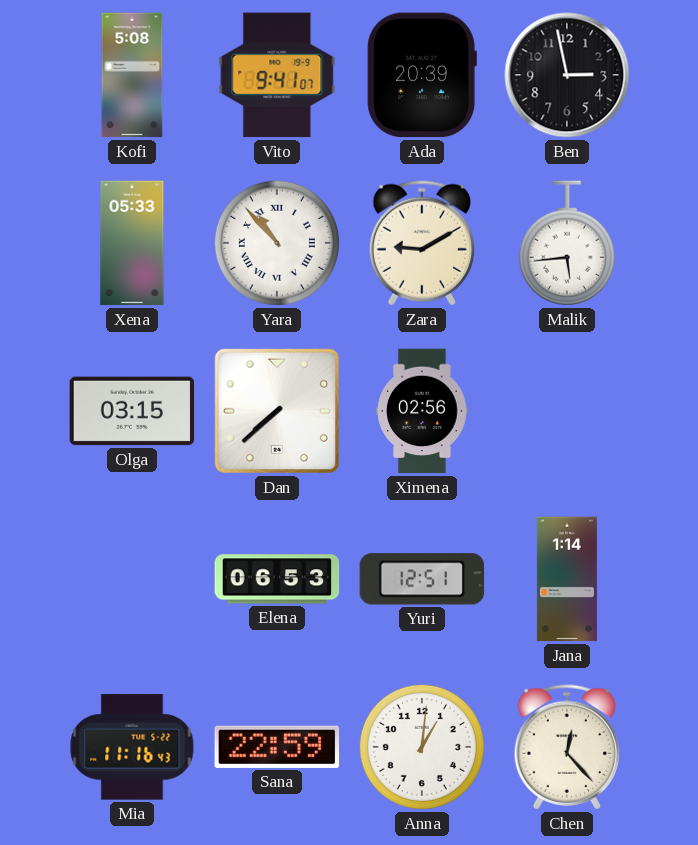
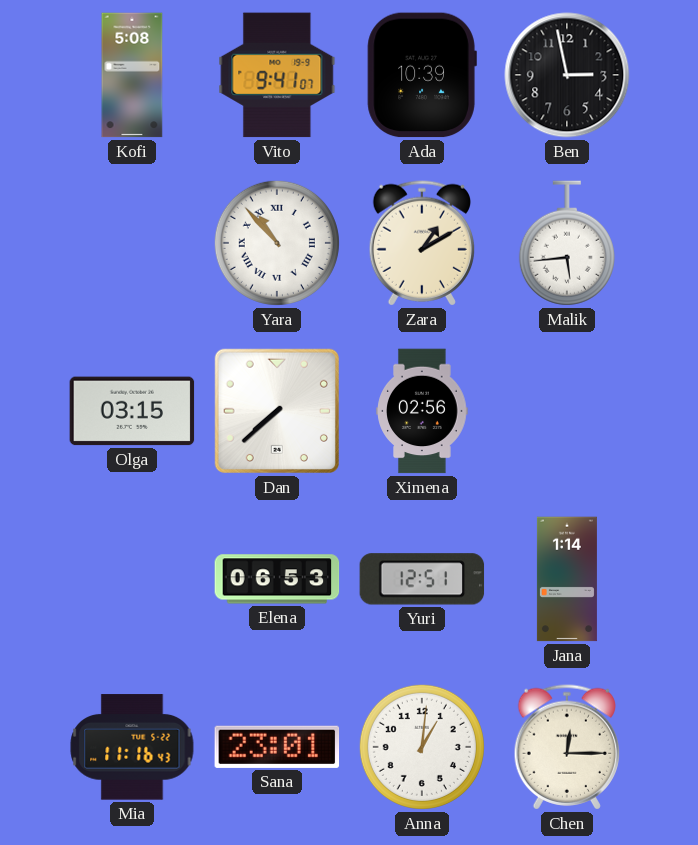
Ada: 20:39 -> 10:39 (422, 75)
Xena: 05:33 -> none (132, 243)
Zara: 9:10 -> 1:10 (421, 243)
Sana: 22:59 -> 23:01 (277, 747)
Chen: 12:23 -> 12:15 (566, 747)
